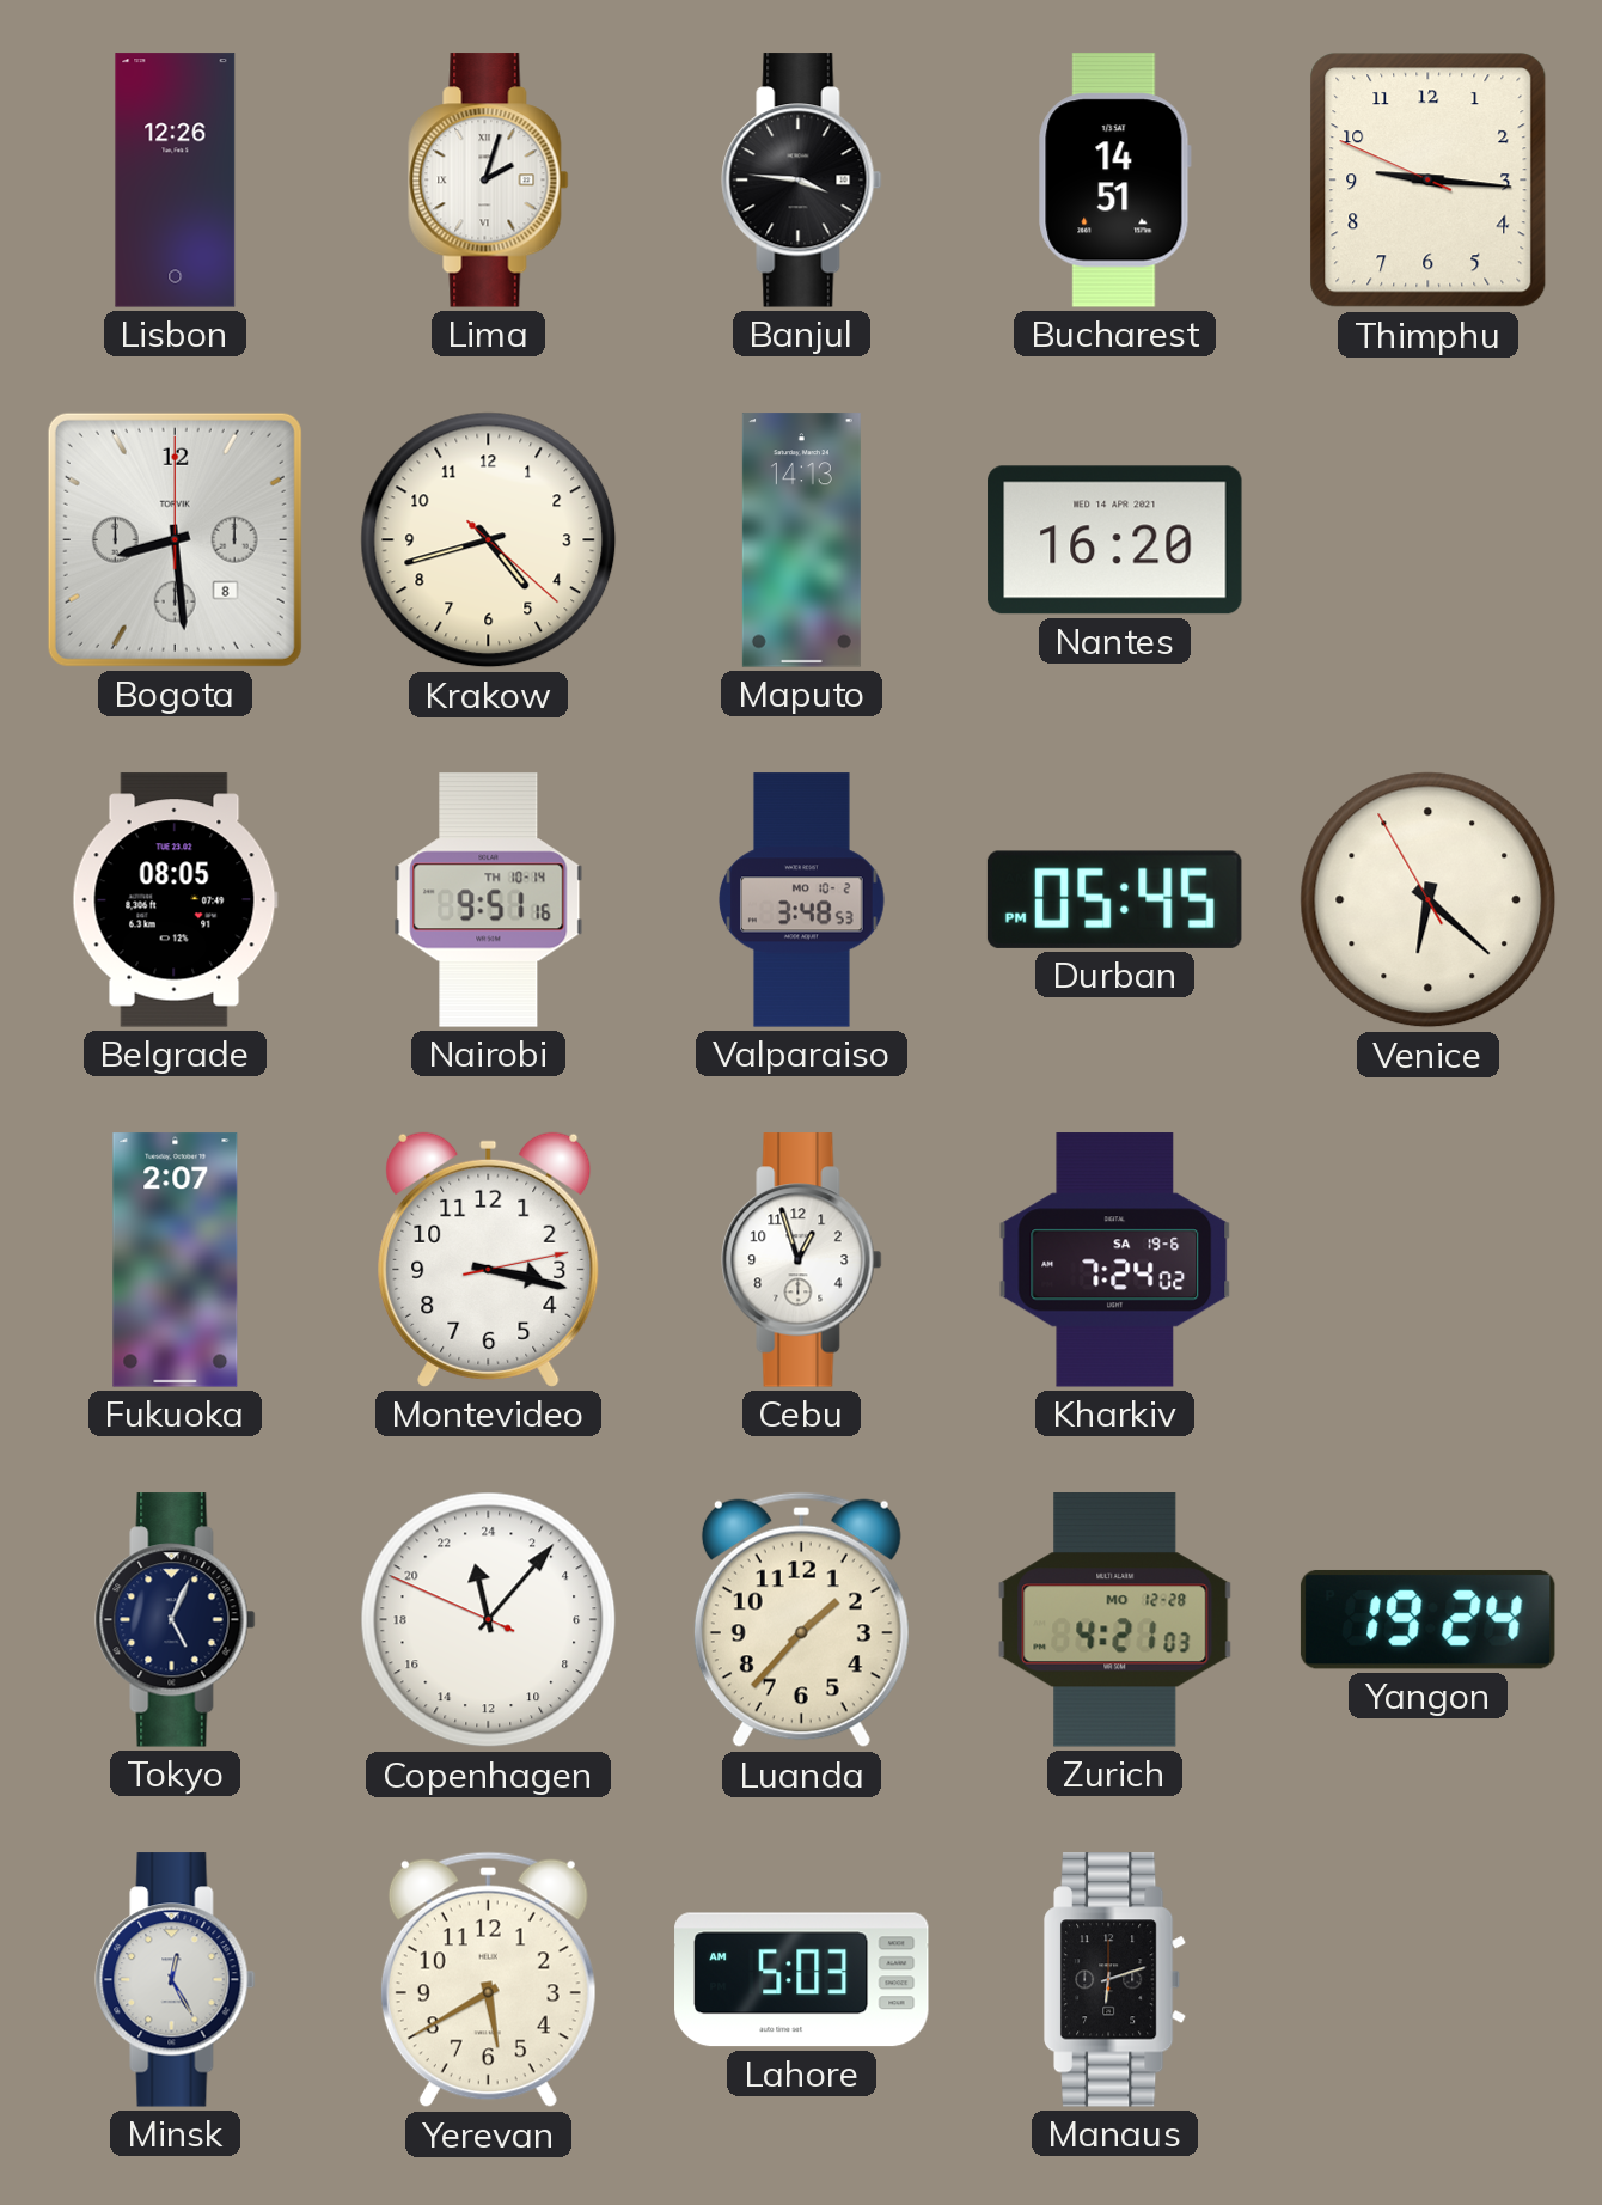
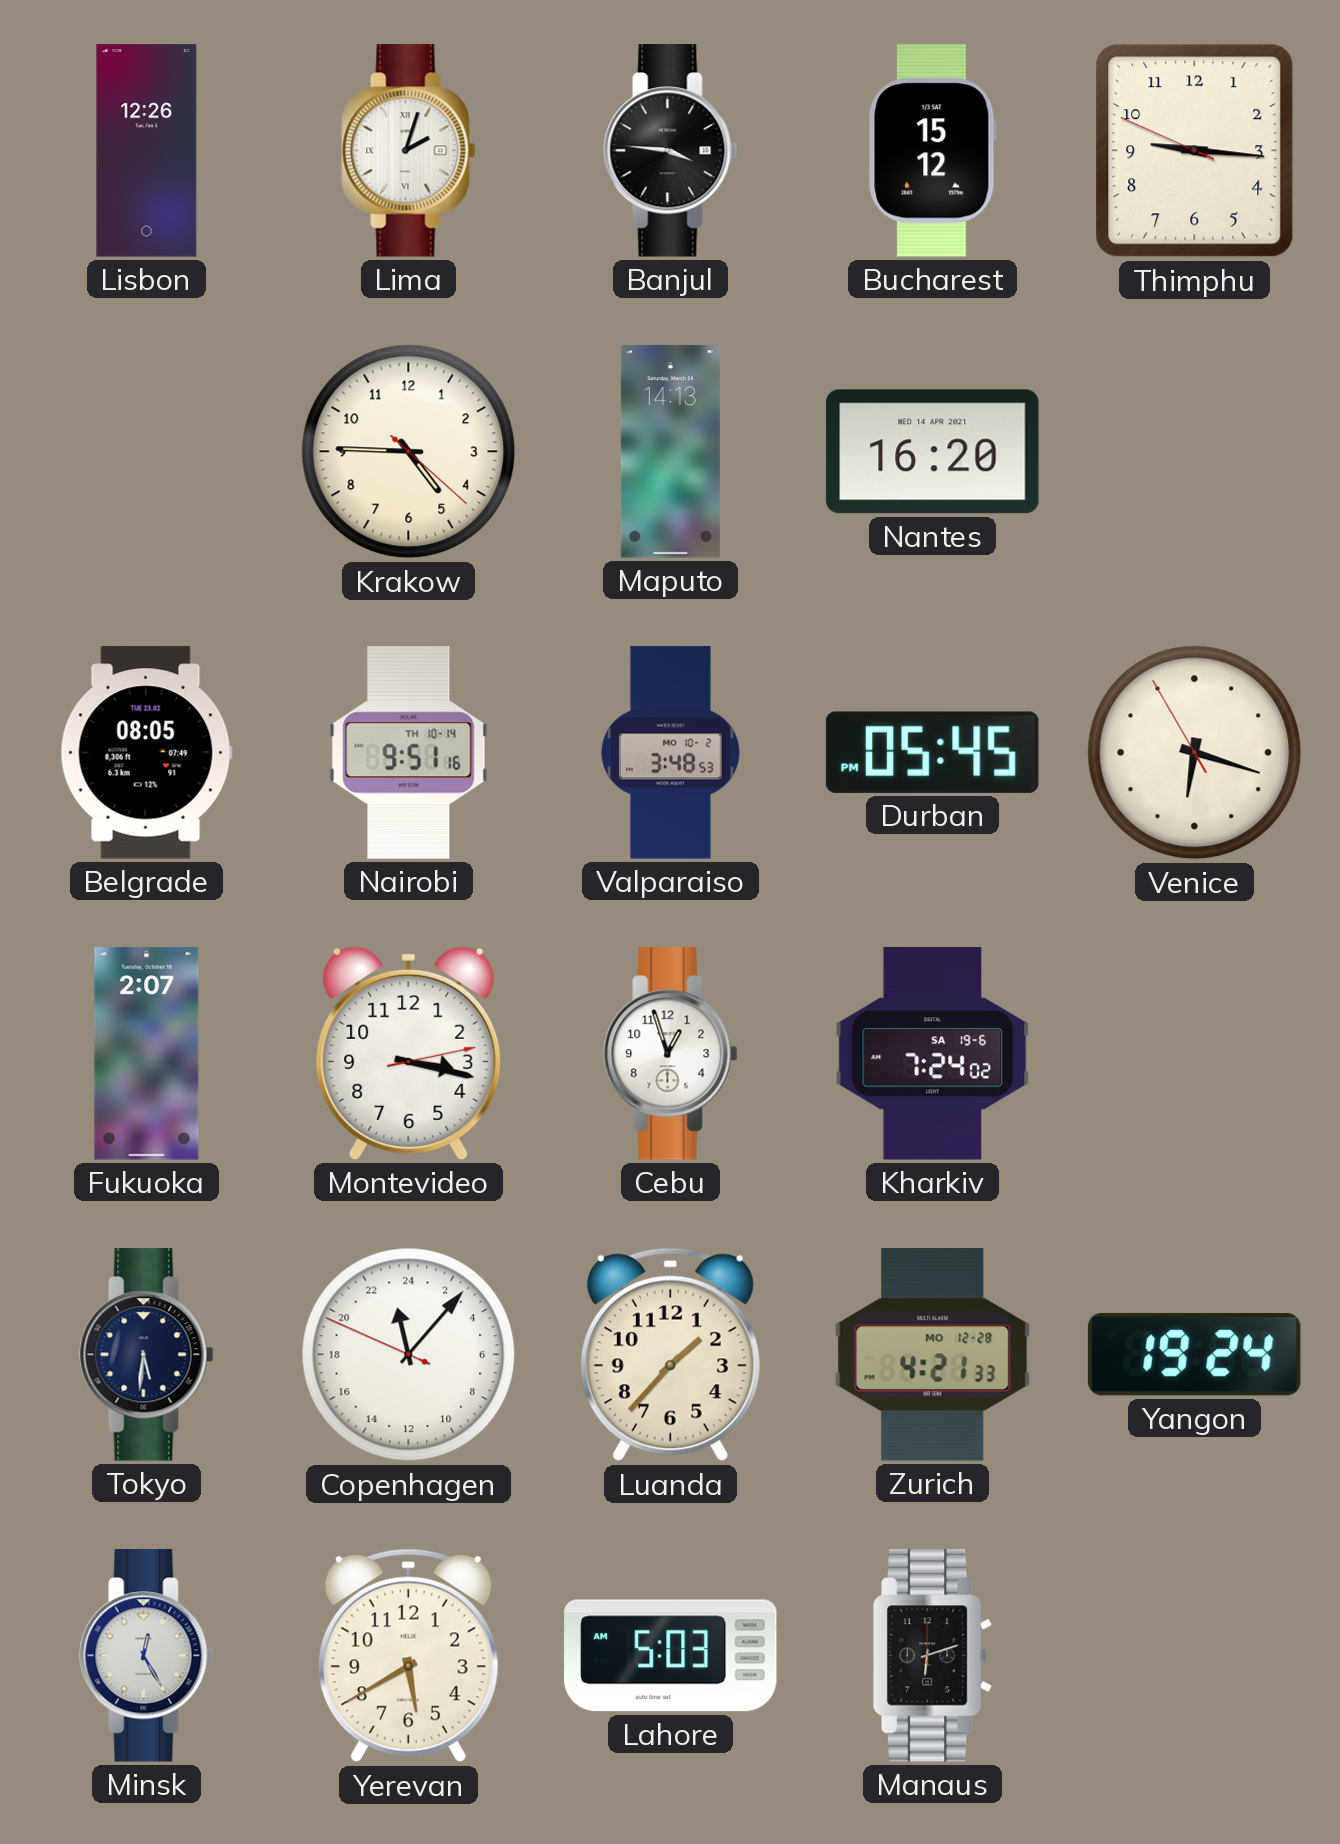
Bucharest: 14:51 -> 15:12 (932, 151)
Bogota: 8:29 -> none (175, 539)
Krakow: 4:42 -> 4:45 (409, 452)
Venice: 6:21 -> 6:17 (1195, 753)
Tokyo: 5:04 -> 5:31 (147, 1355)
Zurich: 4:21:03 -> 4:21:33 (933, 1355)
